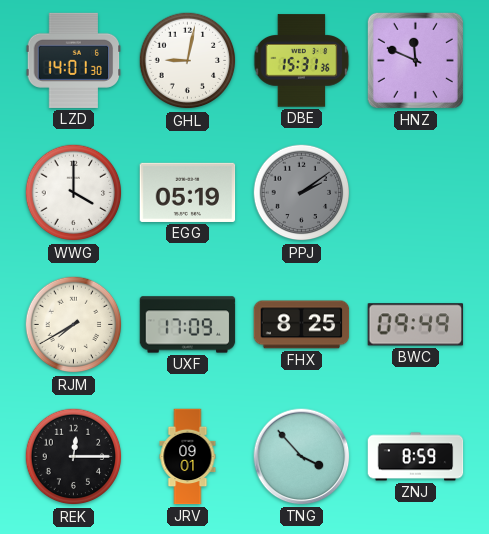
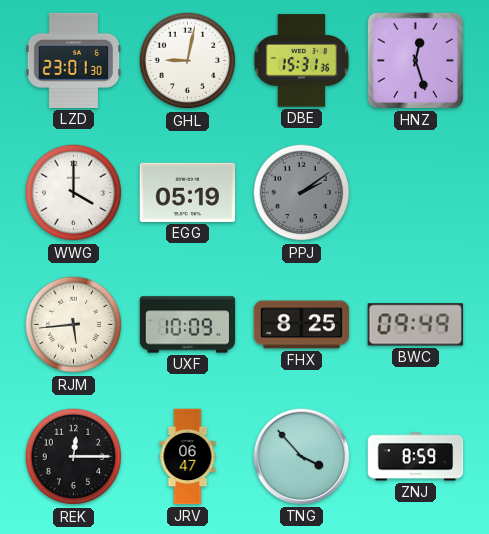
LZD: 14:01 -> 23:01 (74, 60)
HNZ: 11:49 -> 12:27 (415, 60)
RJM: 7:40 -> 5:44 (74, 325)
UXF: 17:09 -> 10:09 (188, 325)
JRV: 09:01 -> 06:47 (188, 457)
